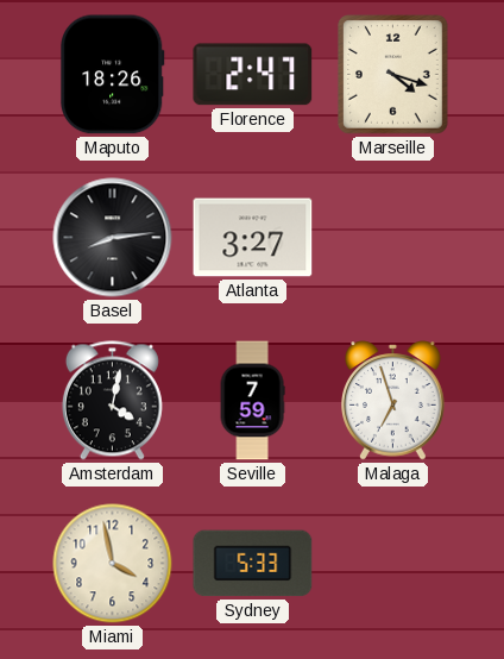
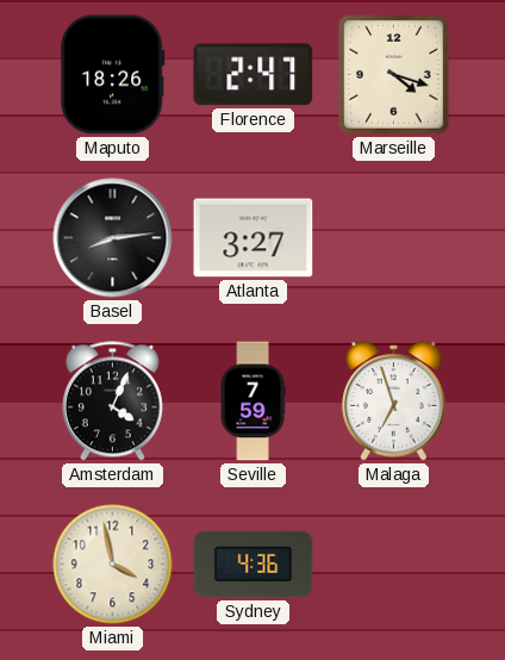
Amsterdam: 4:02 -> 4:04 (112, 401)
Sydney: 5:33 -> 4:36 (254, 565)
